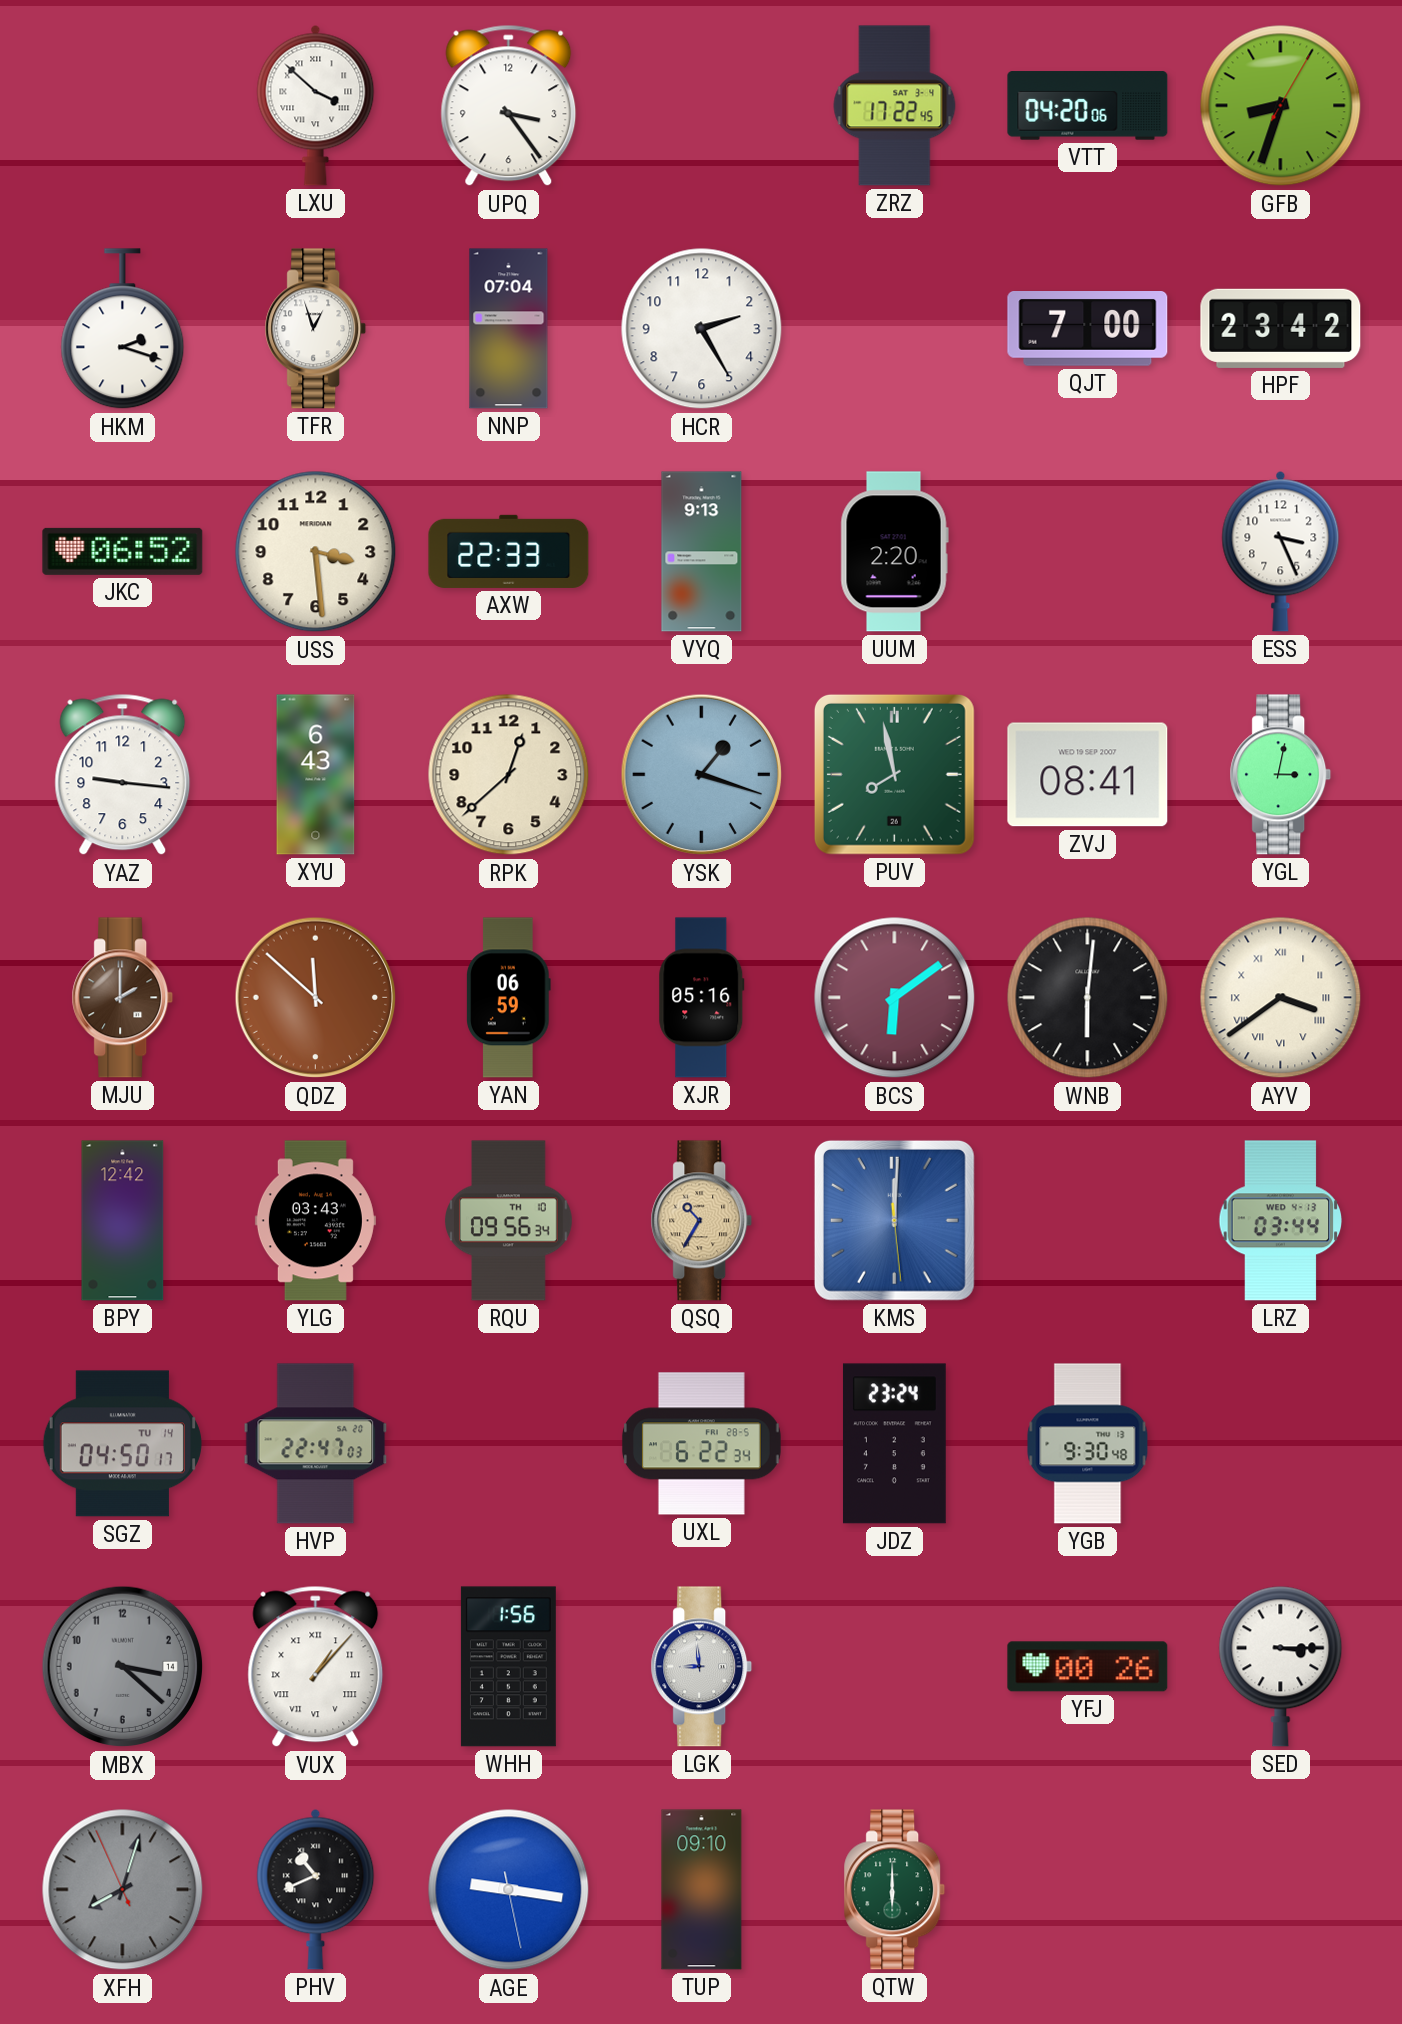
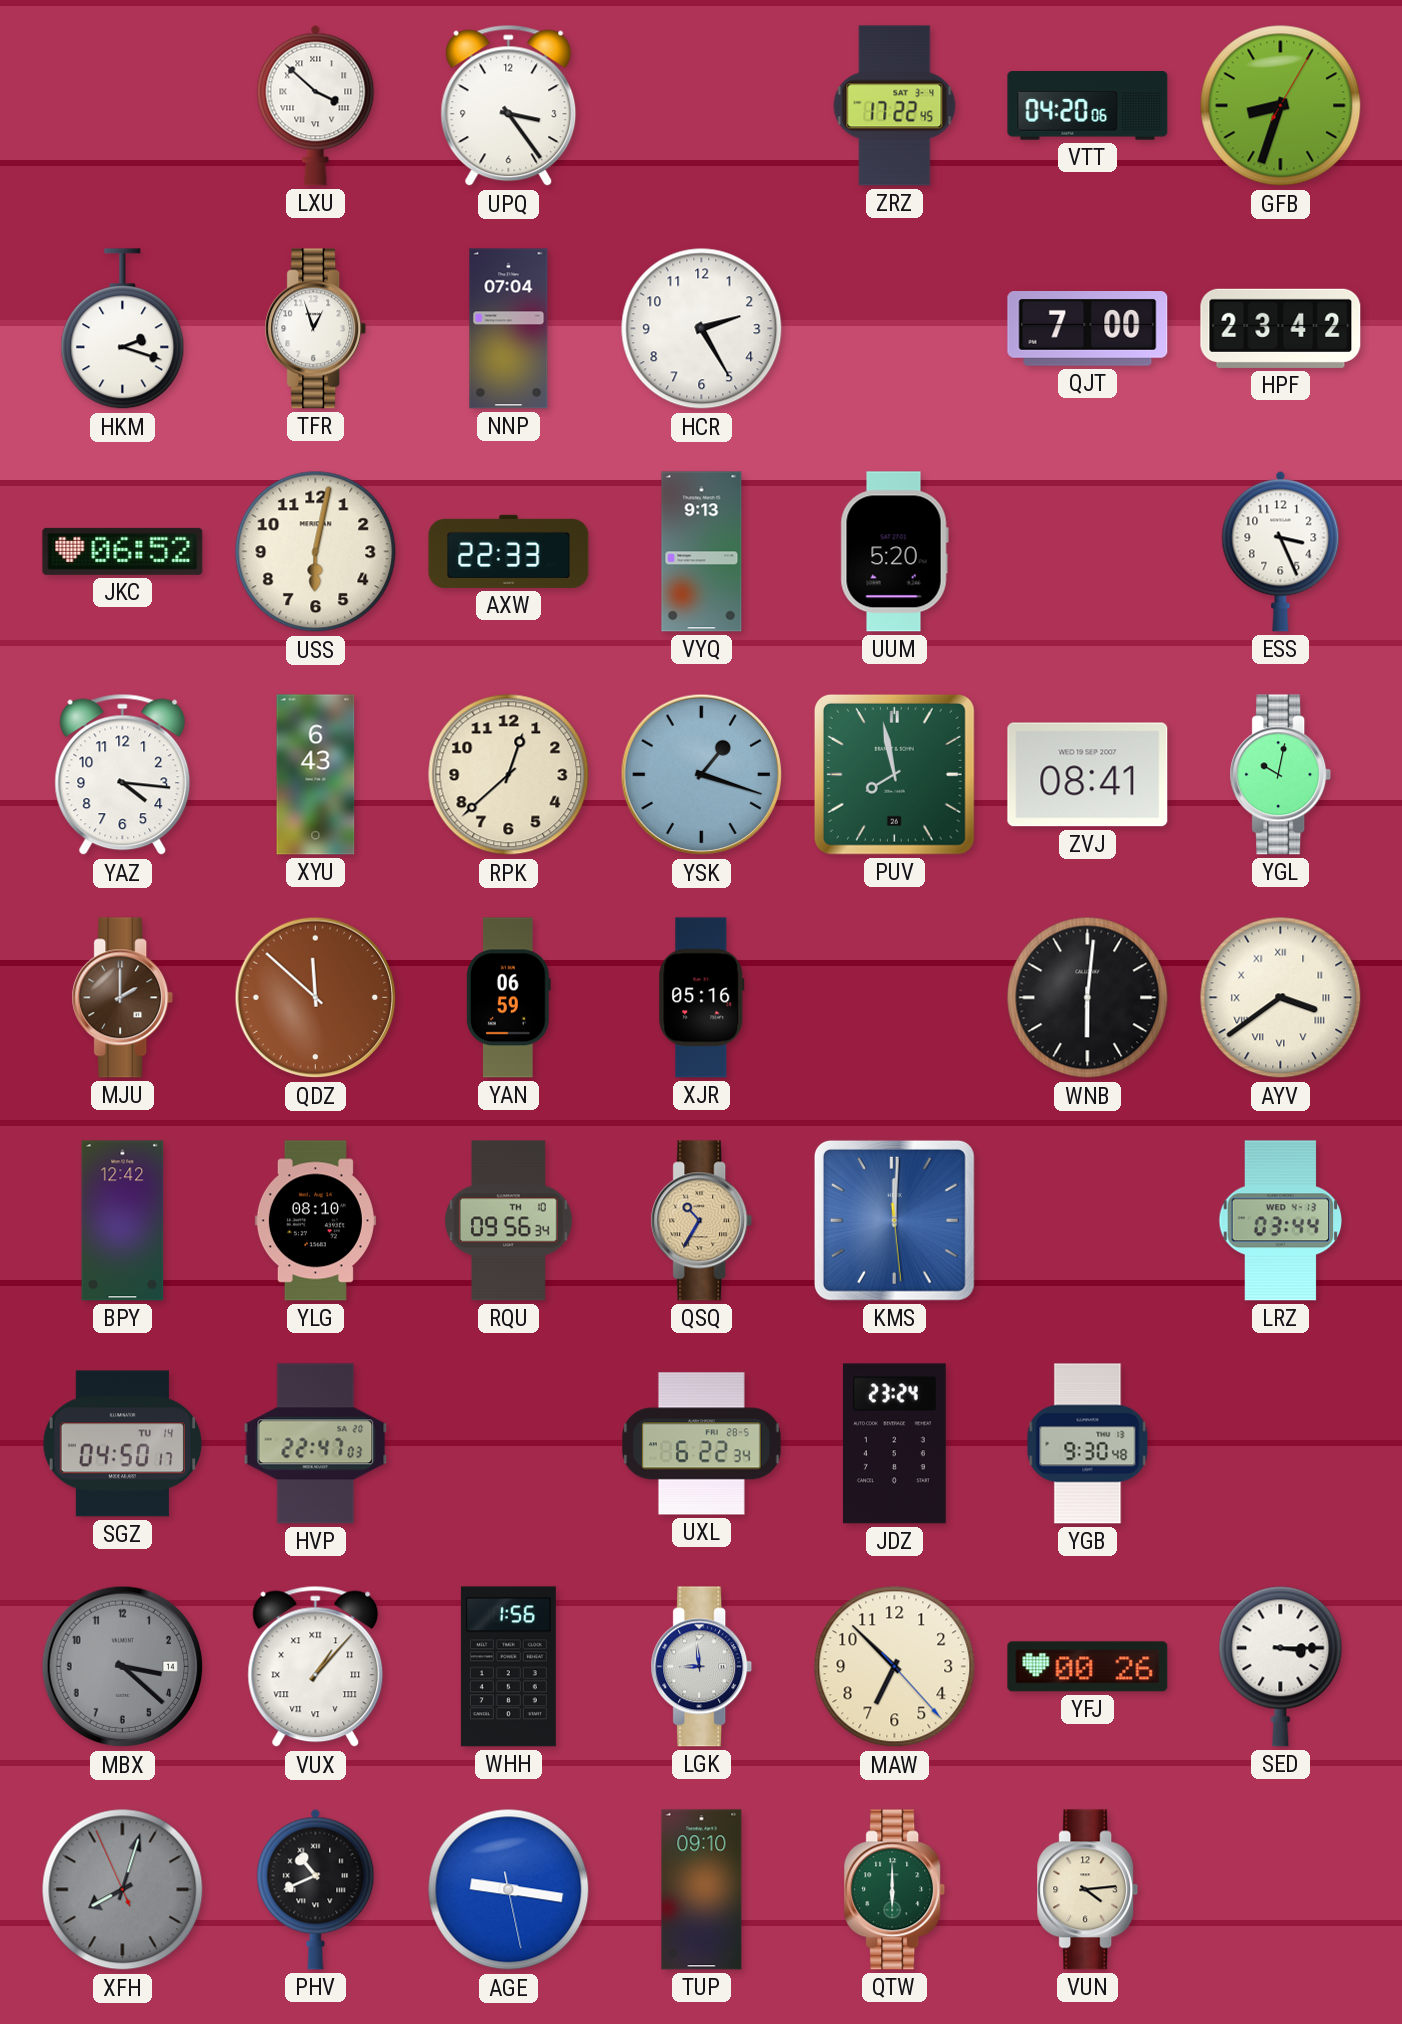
USS: 3:29 -> 6:02 (316, 552)
UUM: 2:20 -> 5:20 (894, 552)
YAZ: 9:16 -> 4:16 (123, 775)
YGL: 3:02 -> 10:02 (1281, 775)
BCS: 6:09 -> none (895, 998)
YLG: 03:43 -> 08:10 (315, 1221)
MAW: none -> 6:52 (895, 1667)
VUN: none -> 4:14 (1088, 1890)
